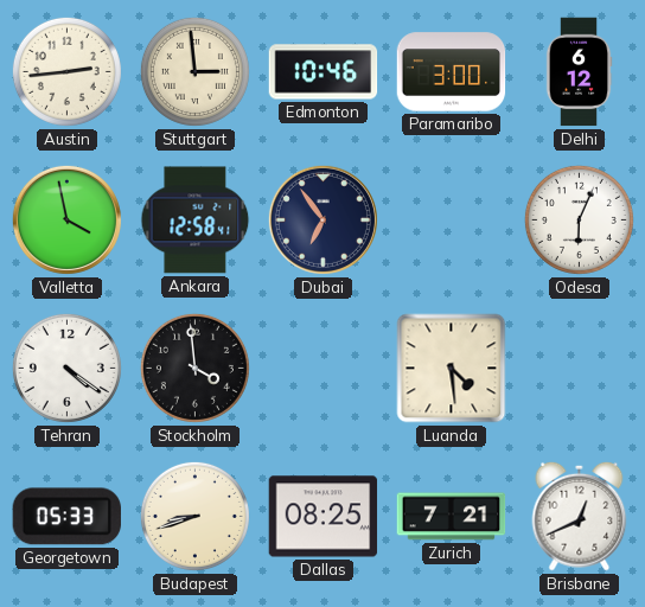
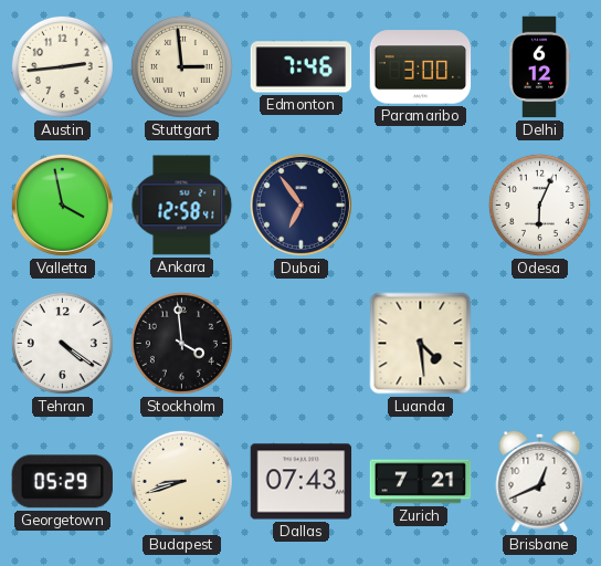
Edmonton: 10:46 -> 7:46 (302, 67)
Georgetown: 05:33 -> 05:29 (62, 482)
Dallas: 08:25 -> 07:43 (302, 482)
